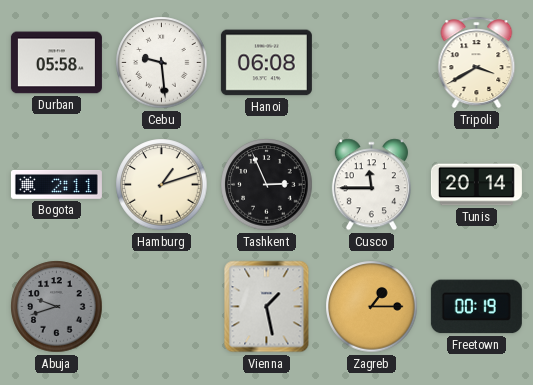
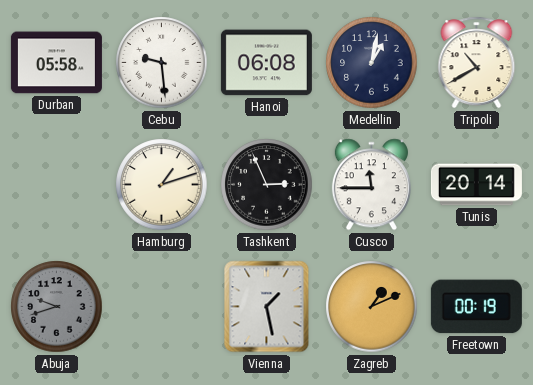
Medellin: none -> 1:02 (372, 63)
Tripoli: 3:40 -> 10:40 (477, 63)
Bogota: 2:11 -> none (56, 185)
Zagreb: 1:15 -> 1:11 (372, 307)
